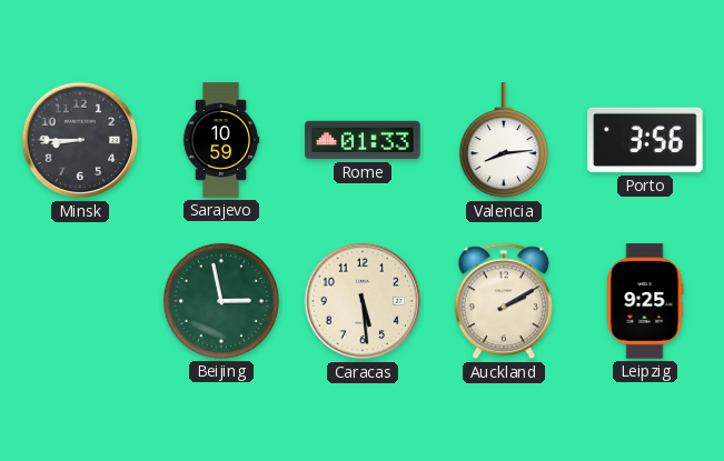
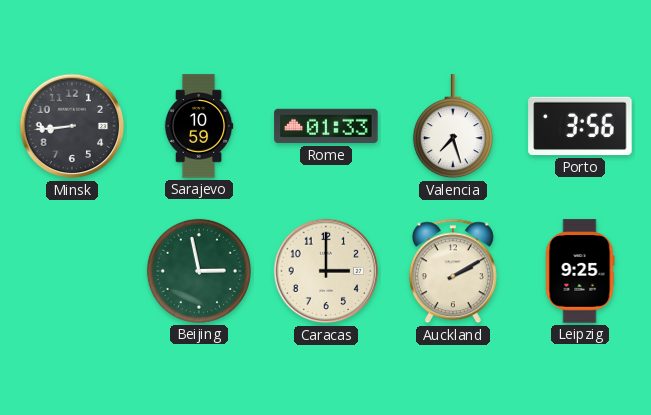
Minsk: 8:45 -> 8:44 (72, 126)
Valencia: 8:14 -> 7:27 (453, 127)
Caracas: 5:29 -> 3:00 (326, 271)
